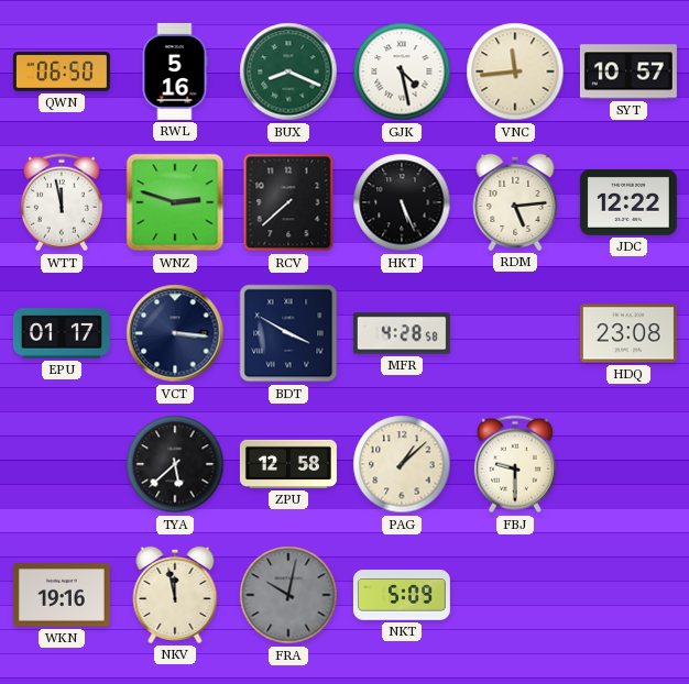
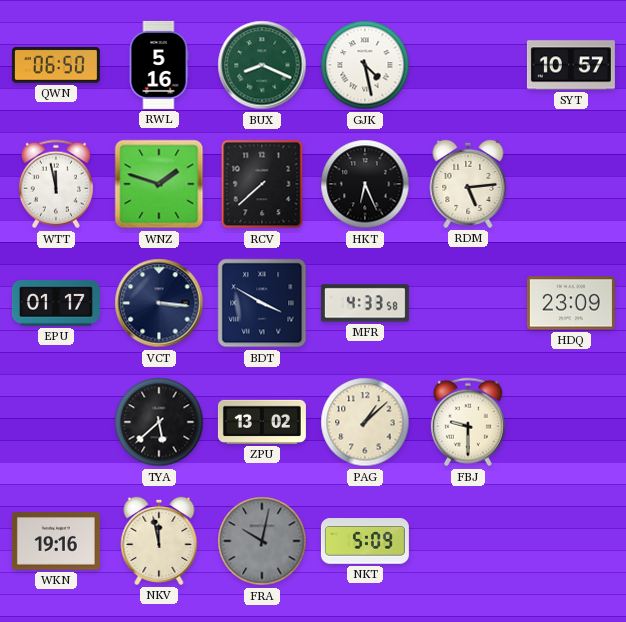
VNC: 11:44 -> none (515, 71)
WNZ: 2:48 -> 1:48 (159, 184)
HKT: 5:26 -> 6:26 (365, 184)
JDC: 12:22 -> none (628, 203)
MFR: 4:28 -> 4:33 (365, 303)
HDQ: 23:08 -> 23:09 (571, 303)
ZPU: 12:58 -> 13:02 (262, 422)
